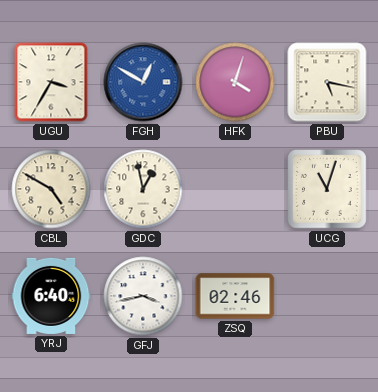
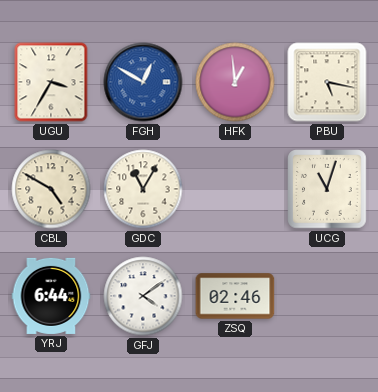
HFK: 4:03 -> 12:59 (235, 82)
GDC: 12:58 -> 11:05 (143, 189)
YRJ: 6:40 -> 6:44 (51, 296)
GFJ: 3:43 -> 4:09 (143, 296)
